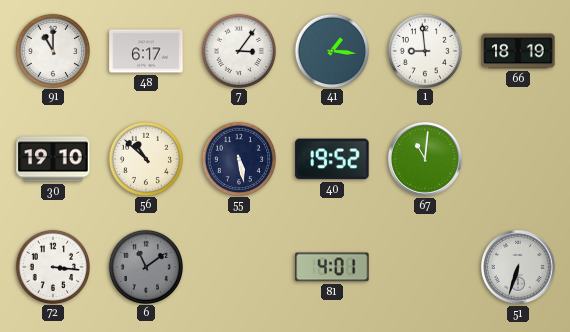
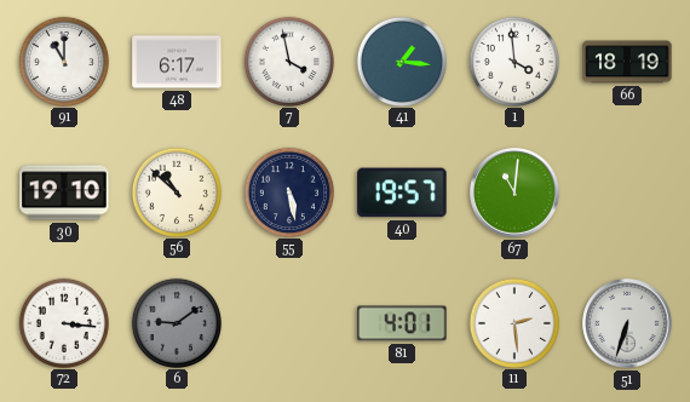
7: 3:06 -> 3:58 (288, 61)
1: 8:59 -> 3:59 (513, 61)
40: 19:52 -> 19:57 (402, 193)
6: 11:09 -> 9:09 (176, 322)
11: none -> 2:29 (513, 322)
